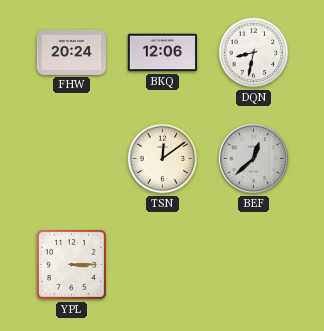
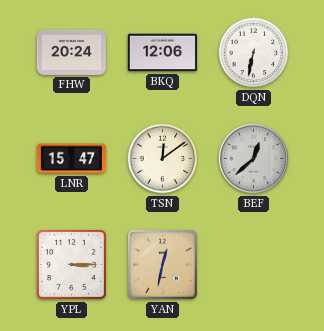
DQN: 8:32 -> 6:32 (254, 53)
LNR: none -> 15:47 (71, 159)
YAN: none -> 12:32 (163, 265)
